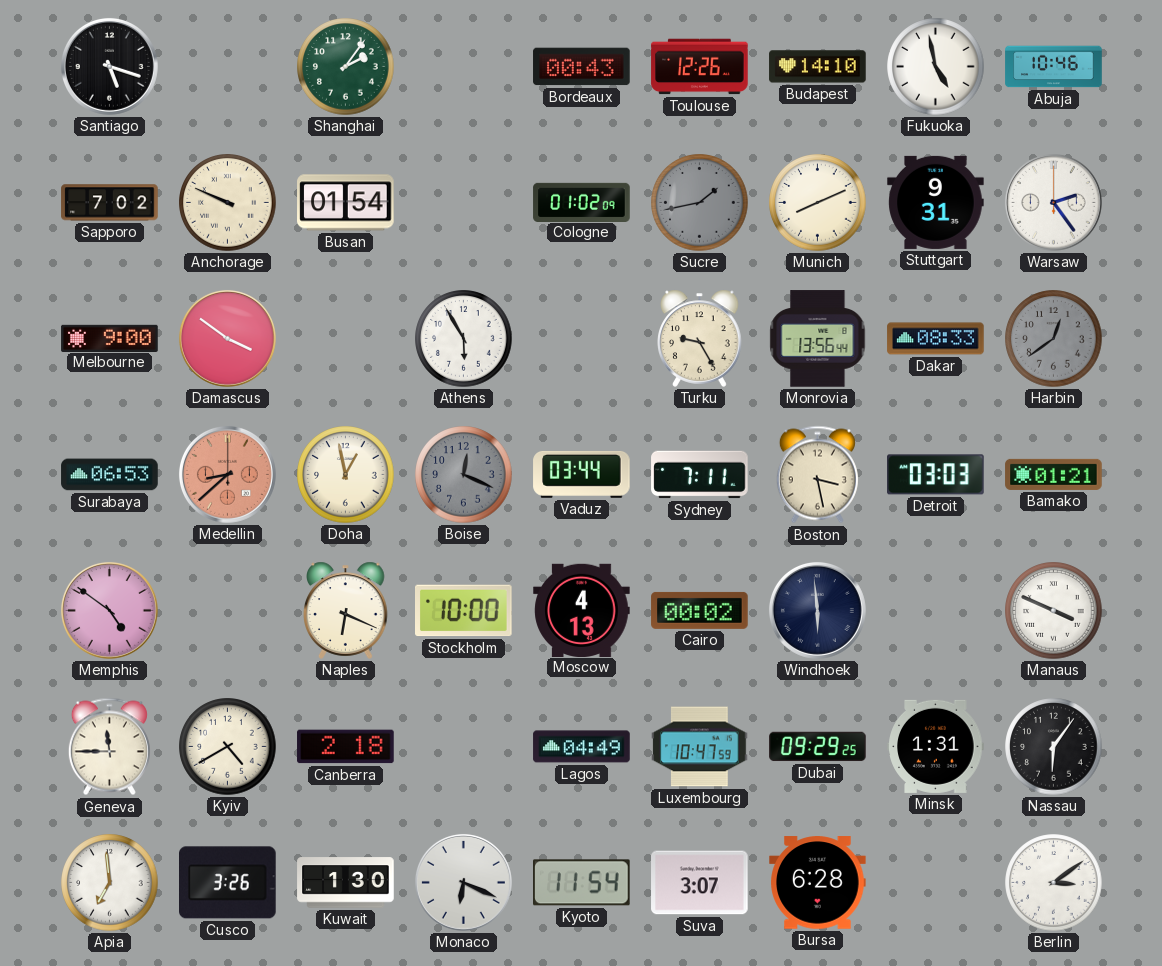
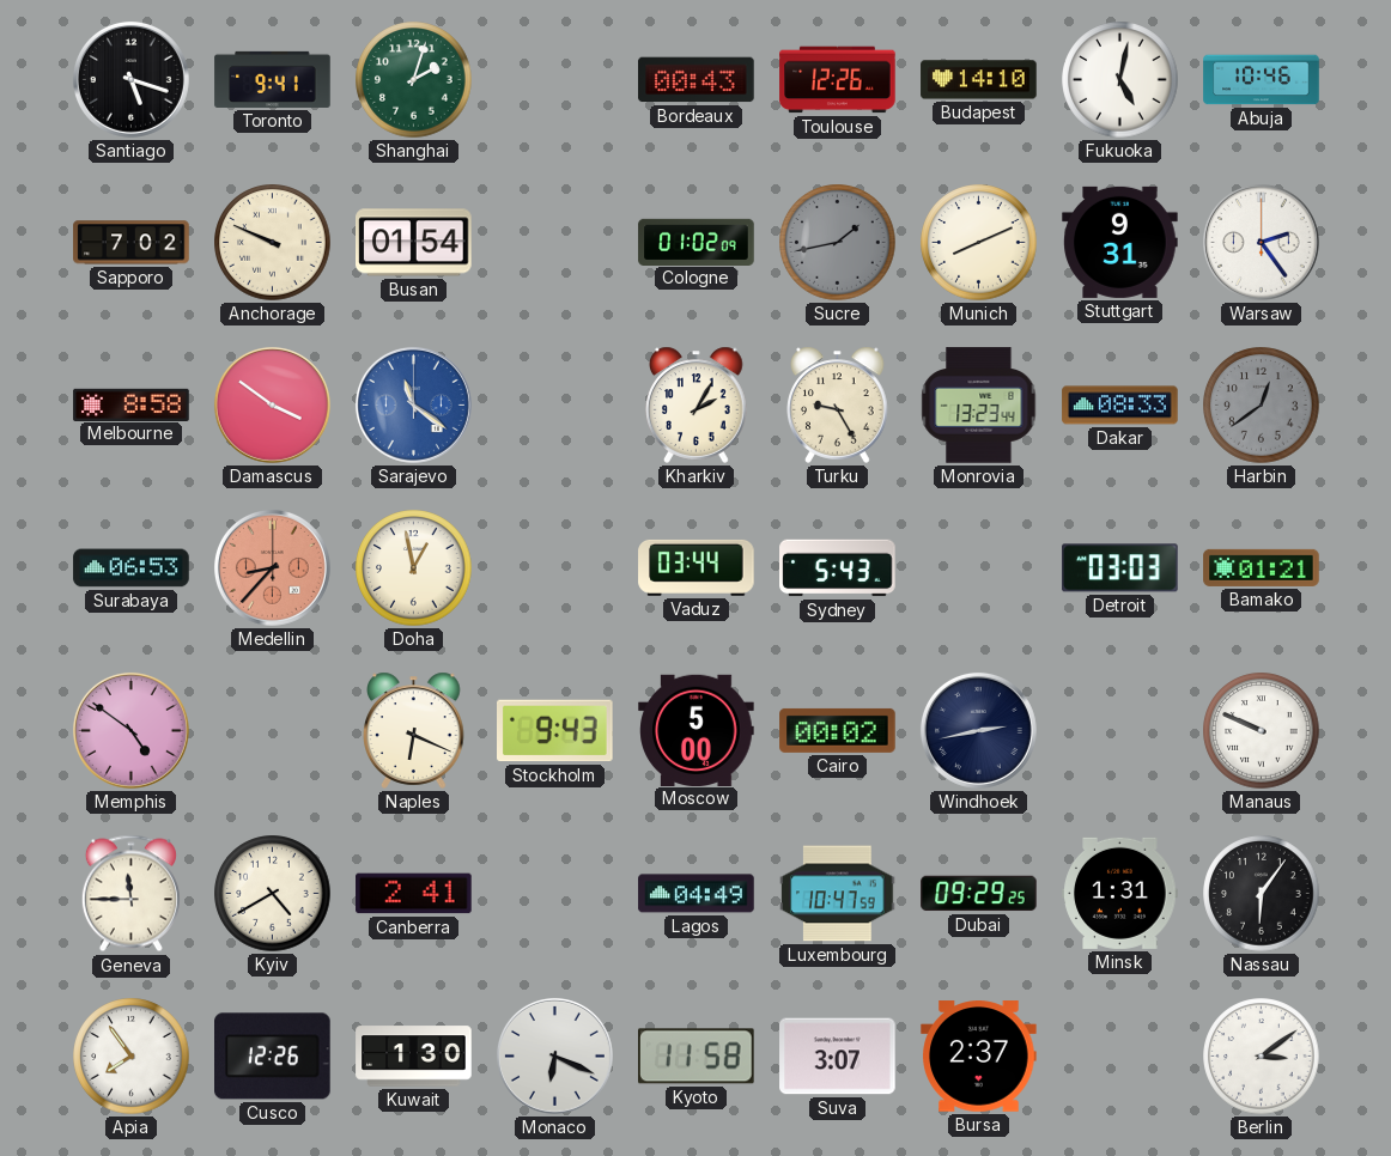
Toronto: none -> 9:41 (273, 79)
Shanghai: 2:06 -> 2:03 (414, 80)
Fukuoka: 4:58 -> 5:02 (1120, 80)
Melbourne: 9:00 -> 8:58 (132, 404)
Sarajevo: none -> 11:21 (413, 404)
Athens: 5:55 -> none (464, 339)
Kharkiv: none -> 2:05 (697, 404)
Monrovia: 13:56 -> 13:23 (979, 406)
Medellin: 8:38 -> 8:37 (272, 567)
Boise: 12:19 -> none (464, 475)
Sydney: 7:11 -> 5:43 (838, 568)
Boston: 3:28 -> none (817, 475)
Stockholm: 10:00 -> 9:43 (555, 731)
Moscow: 4:13 -> 5:00 (697, 730)
Windhoek: 5:59 -> 2:43 (978, 730)
Manaus: 3:49 -> 9:49 (1262, 731)
Canberra: 2:18 -> 2:41 (414, 894)
Apia: 6:59 -> 7:54 (132, 1057)
Cusco: 3:26 -> 12:26 (273, 1057)
Kyoto: 11:54 -> 11:58 (697, 1057)
Bursa: 6:28 -> 2:37 (979, 1057)
